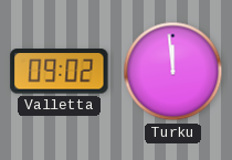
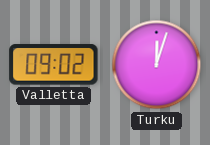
Turku: 11:59 -> 12:03 (157, 65)
